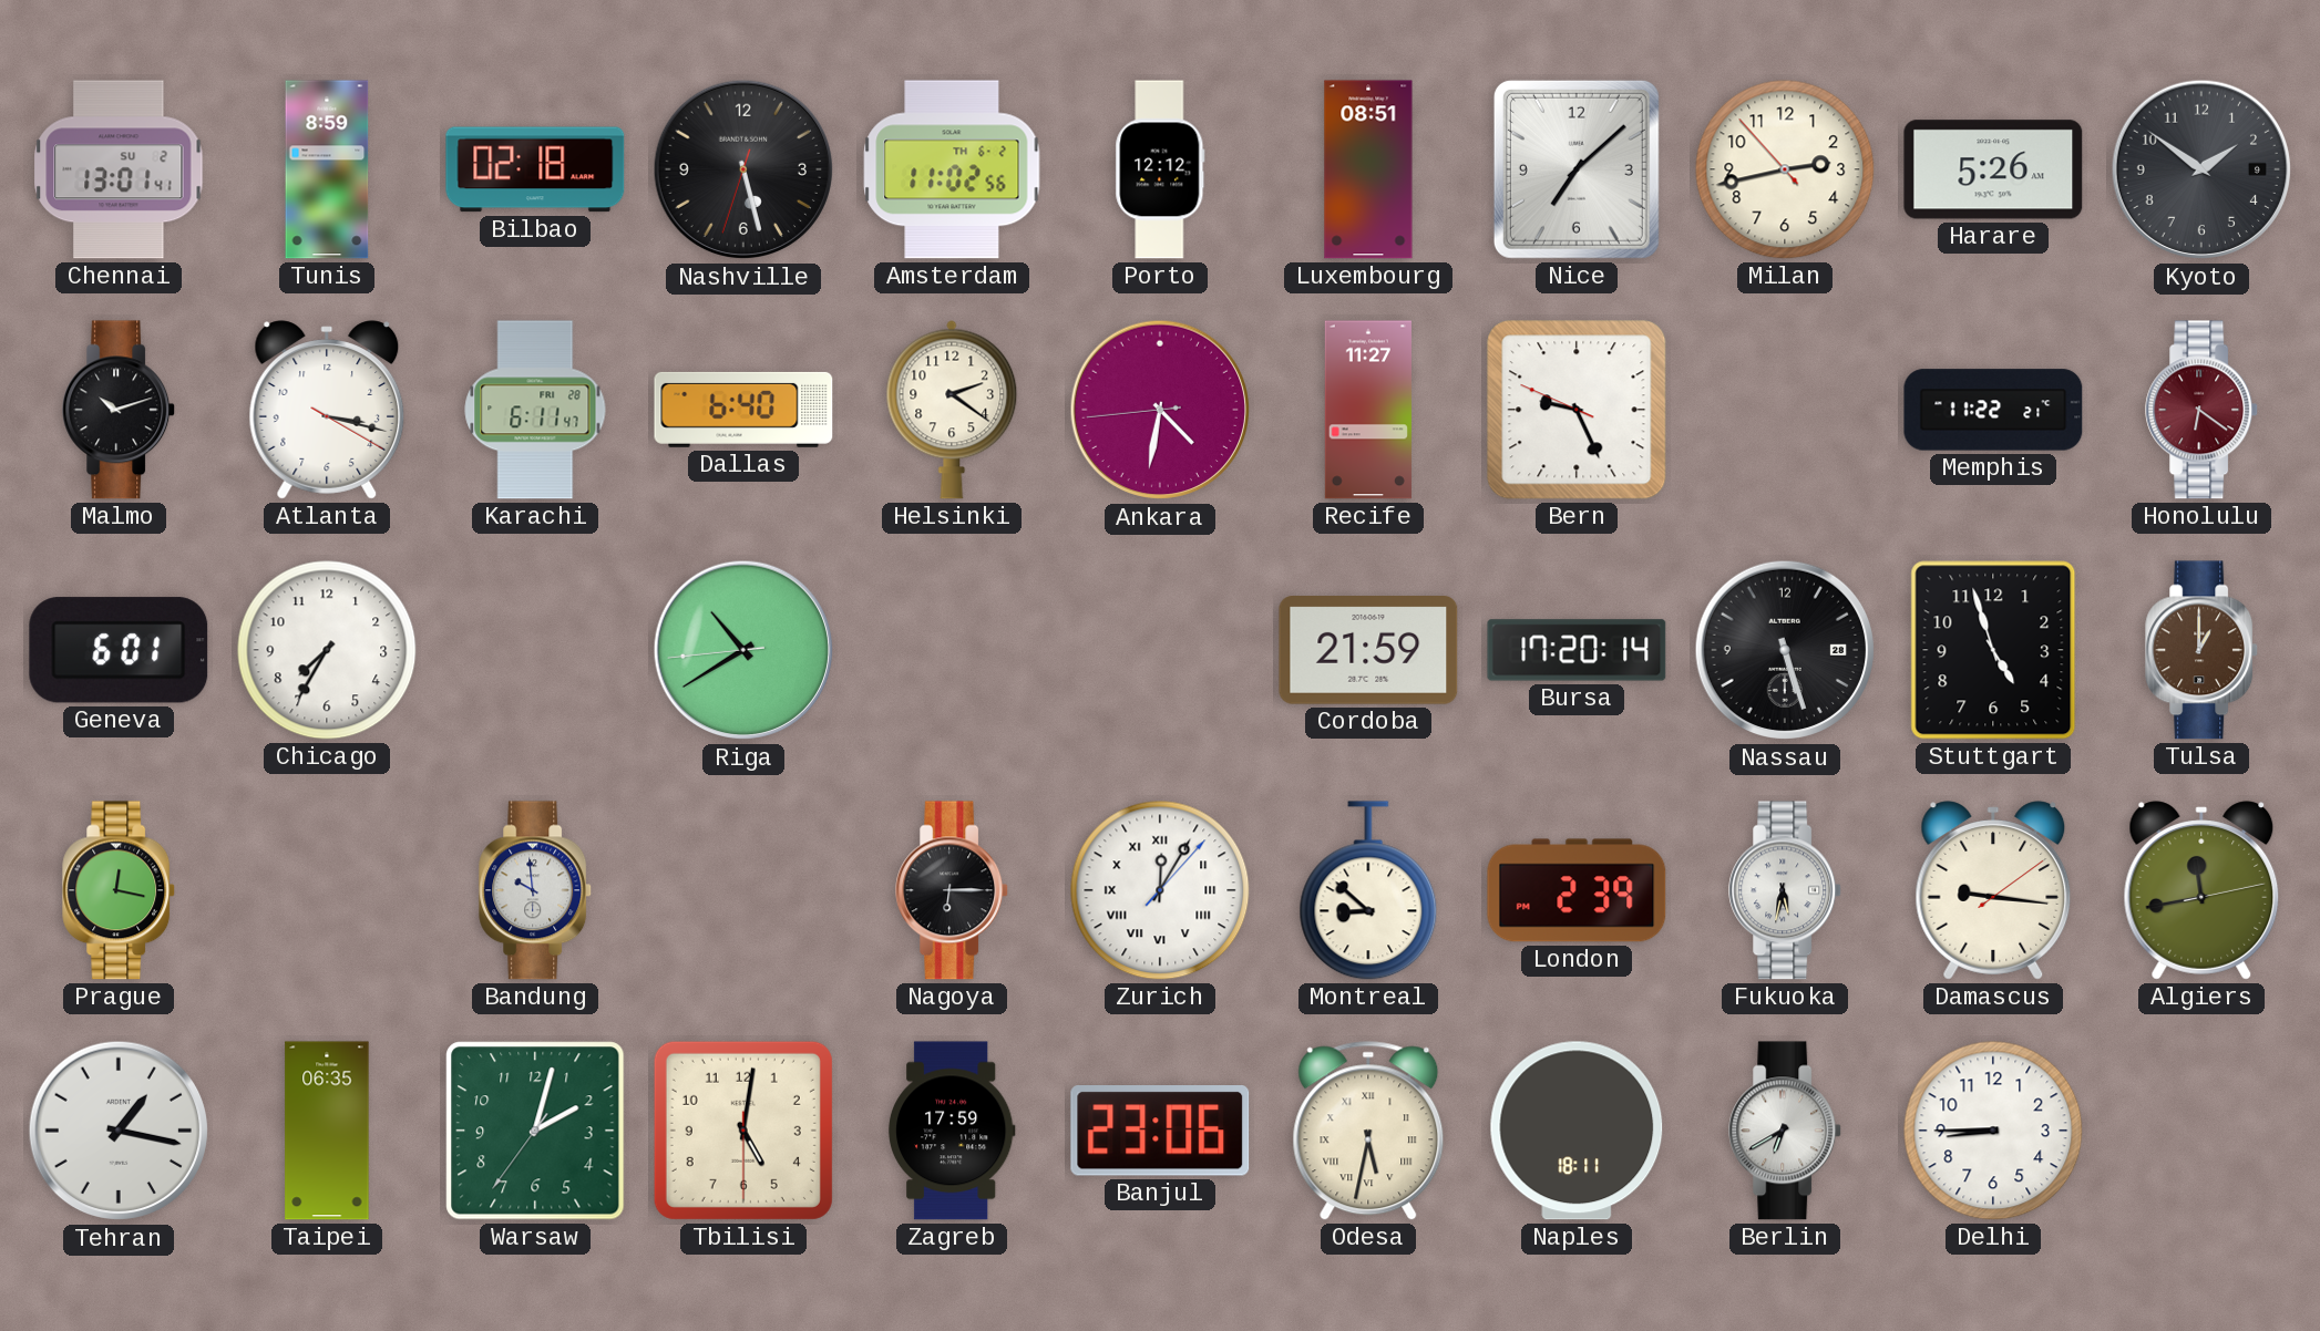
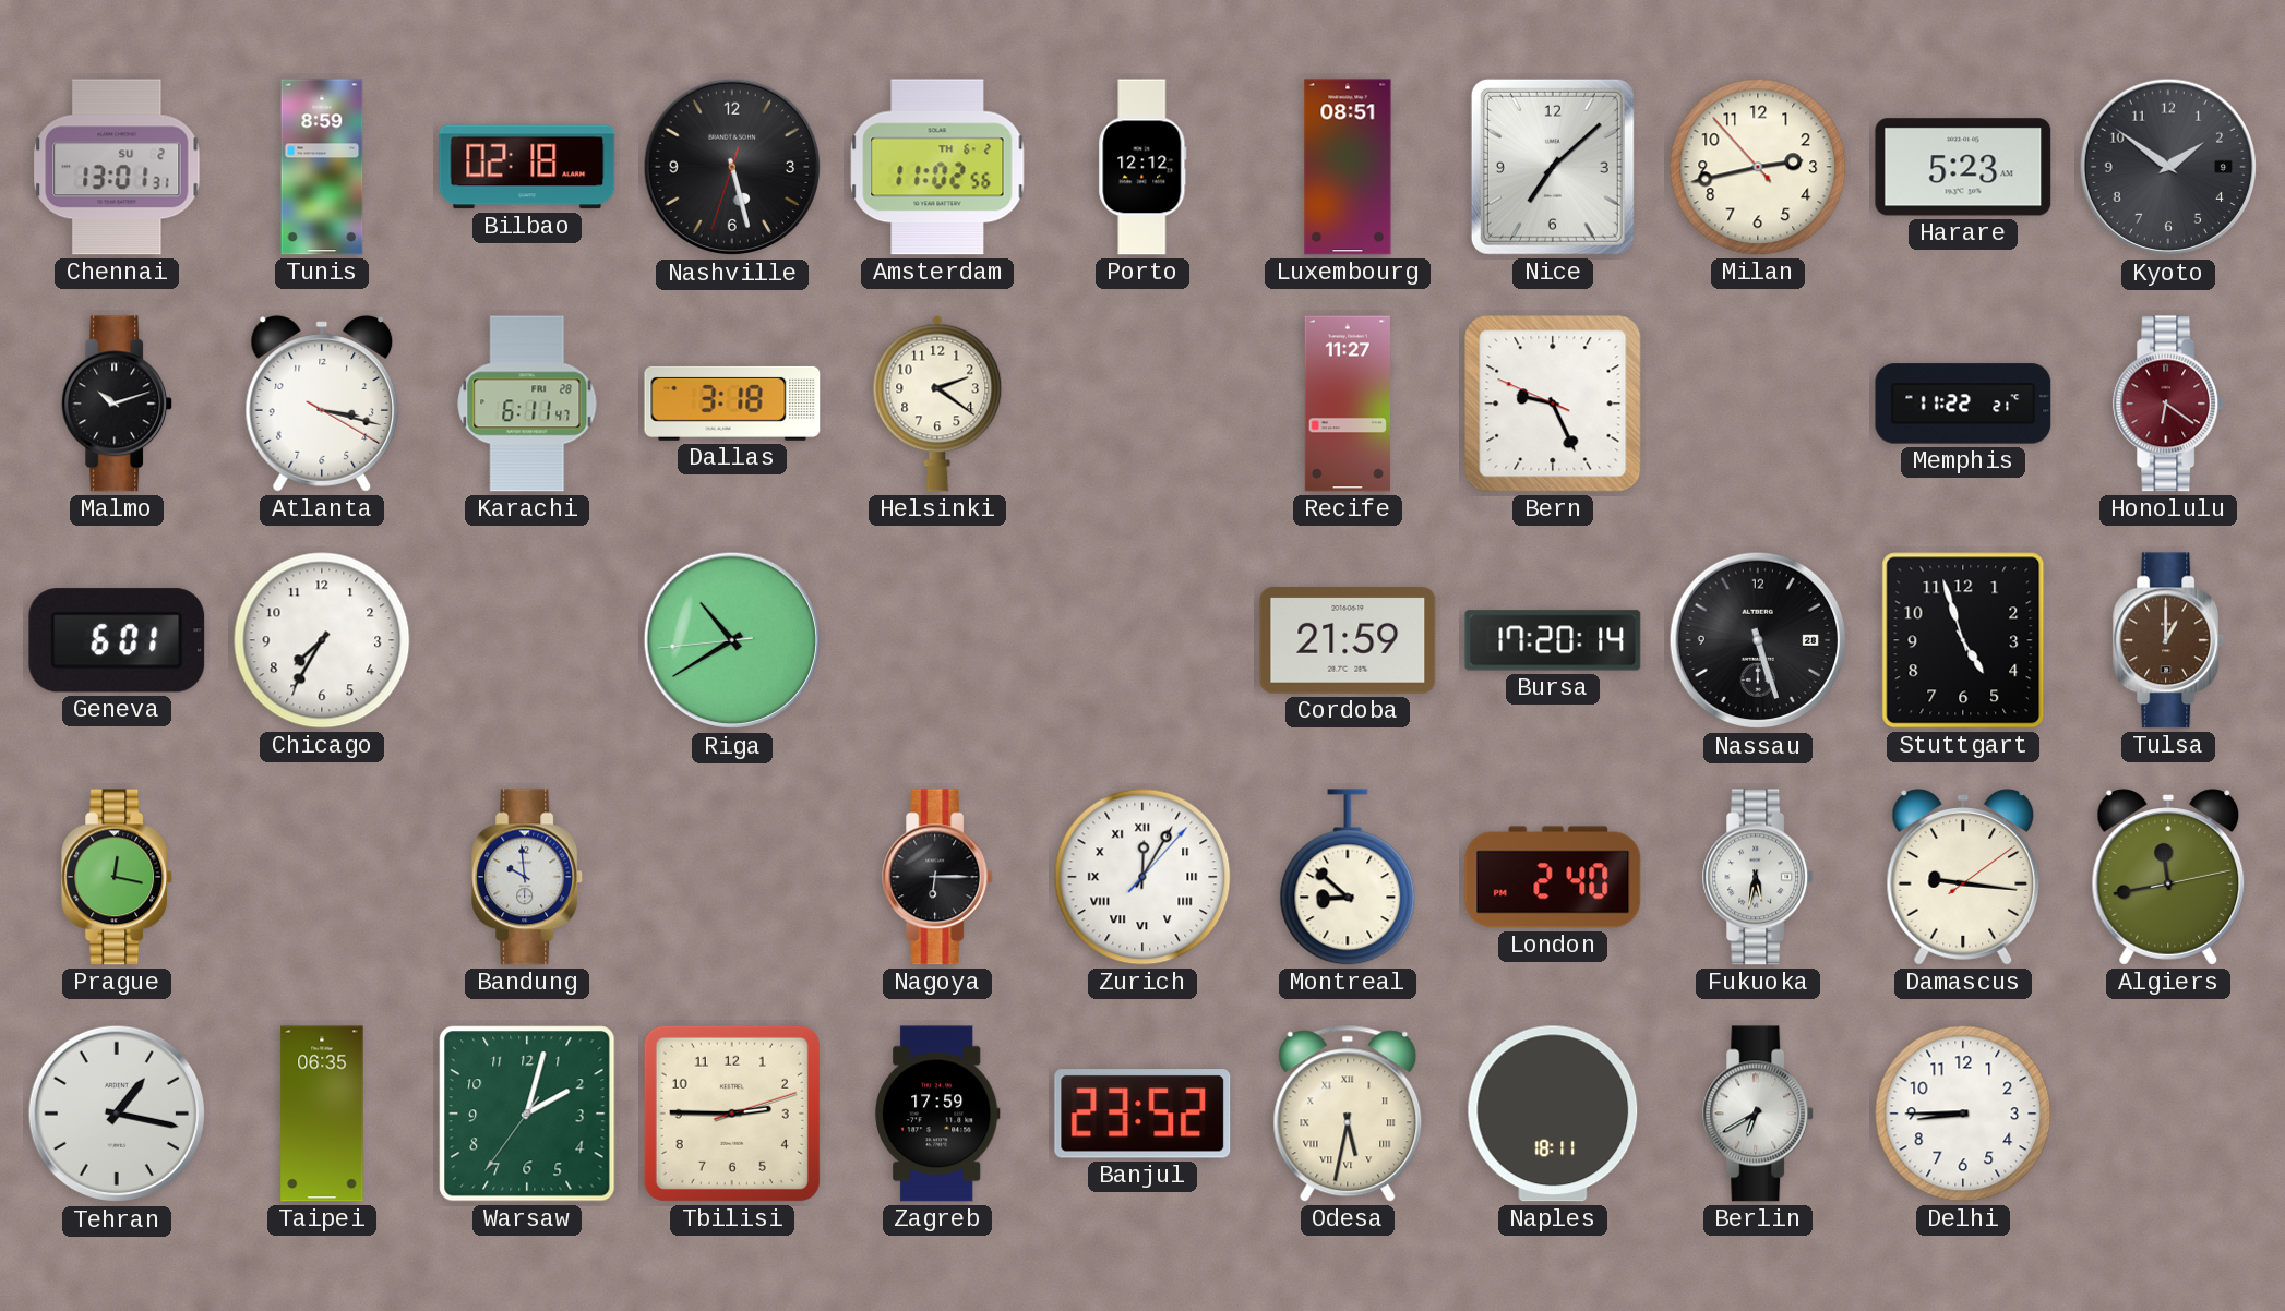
Chennai: 13:01:41 -> 13:01:31 (117, 167)
Harare: 5:26 -> 5:23 (1963, 167)
Dallas: 6:40 -> 3:18 (732, 404)
Ankara: 4:31 -> none (1160, 410)
London: 2:39 -> 2:40 (1553, 877)
Tbilisi: 5:01 -> 2:45 (732, 1114)
Banjul: 23:06 -> 23:52 (1142, 1115)
